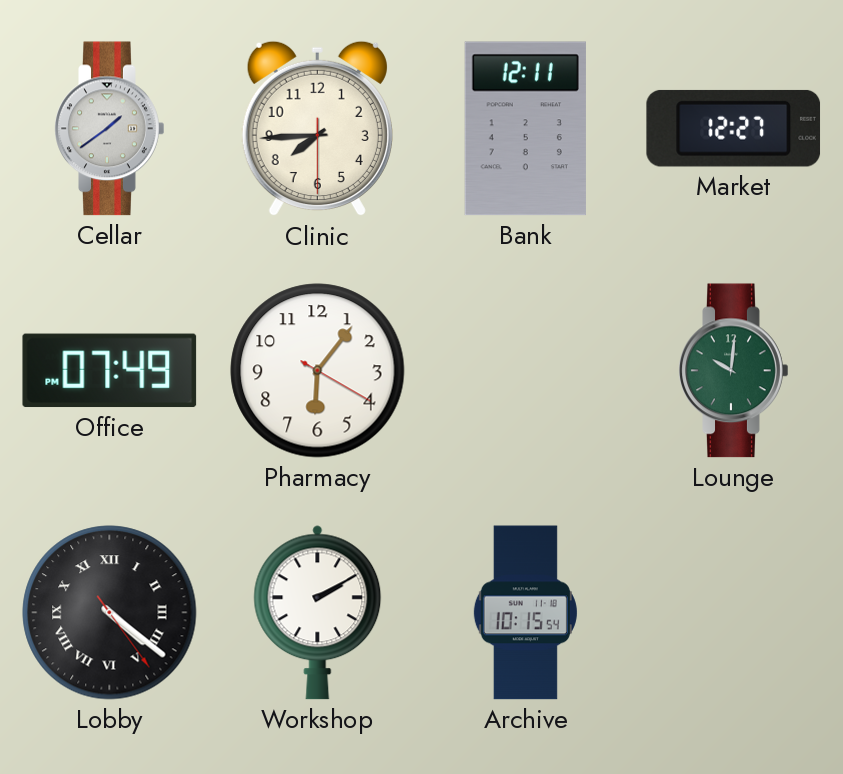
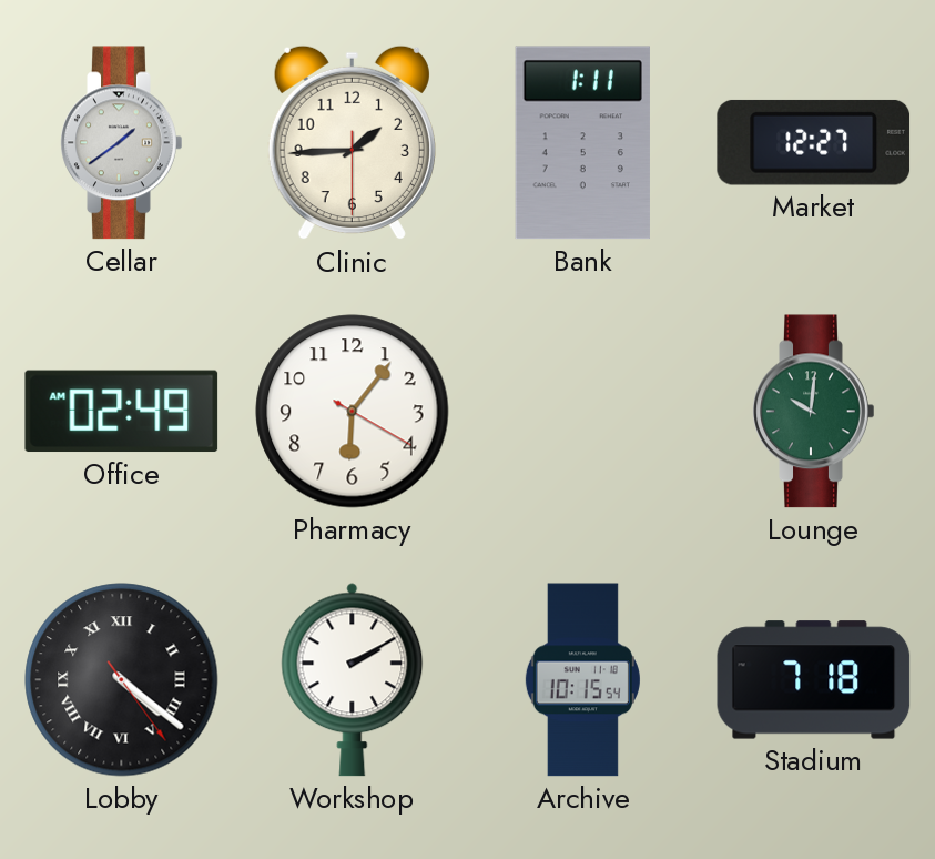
Clinic: 7:44 -> 1:44 (352, 143)
Bank: 12:11 -> 1:11 (582, 143)
Office: 07:49 -> 02:49 (122, 412)
Stadium: none -> 7:18 (814, 680)
